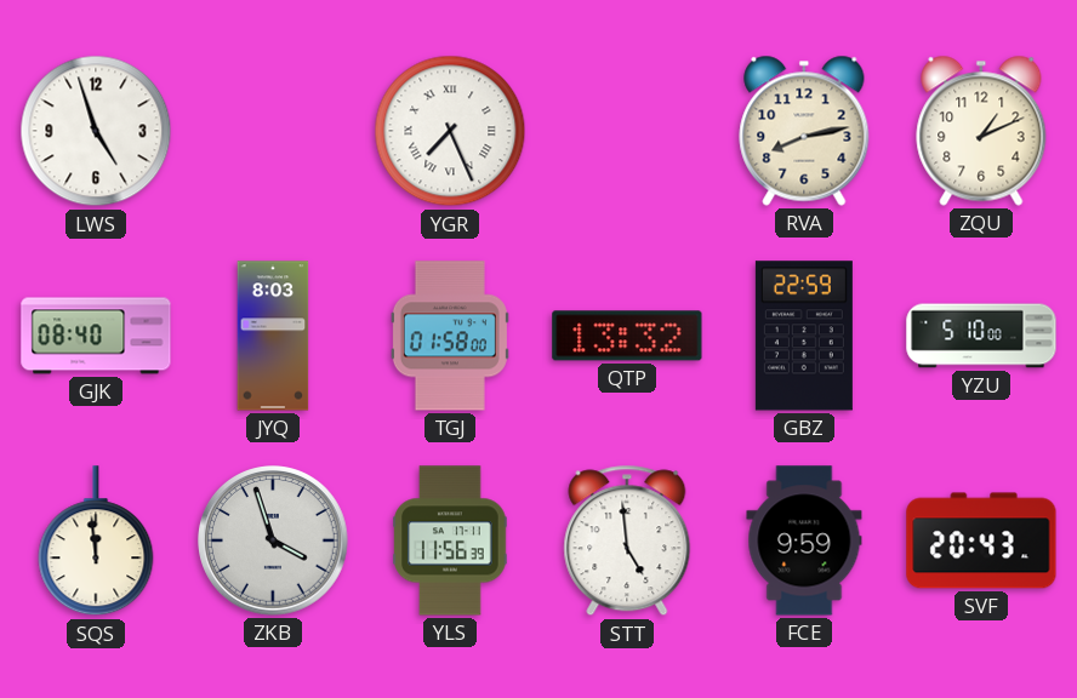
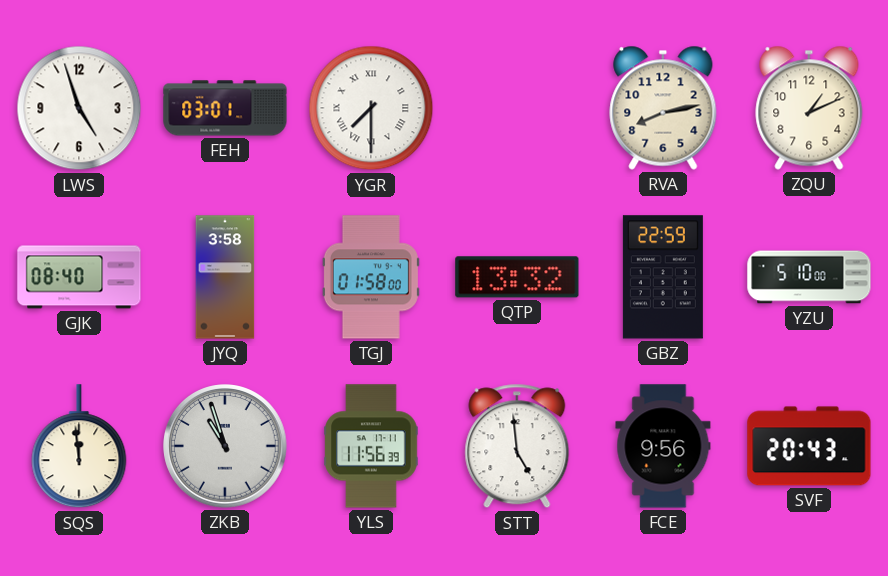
FEH: none -> 03:01 (225, 108)
YGR: 7:26 -> 7:30 (371, 108)
JYQ: 8:03 -> 3:58 (225, 277)
ZKB: 3:57 -> 10:57 (226, 447)
FCE: 9:59 -> 9:56 (663, 446)
